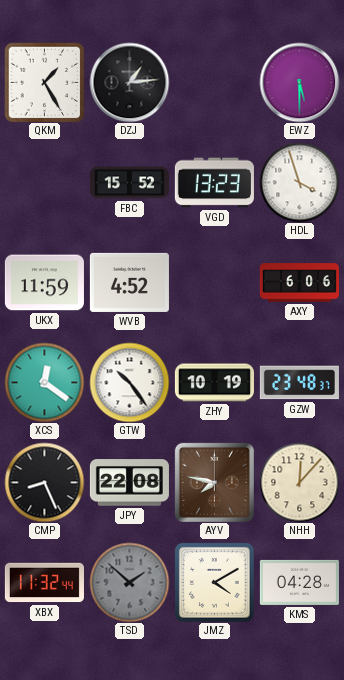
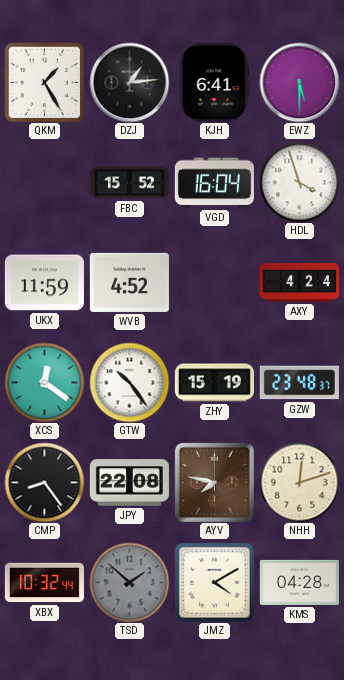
KJH: none -> 6:41 (215, 82)
VGD: 13:23 -> 16:04 (214, 183)
AXY: 6:06 -> 4:24 (299, 283)
ZHY: 10:19 -> 15:19 (214, 383)
CMP: 8:26 -> 8:24 (44, 482)
NHH: 12:07 -> 12:12 (299, 482)
XBX: 11:32 -> 10:32 (44, 583)
